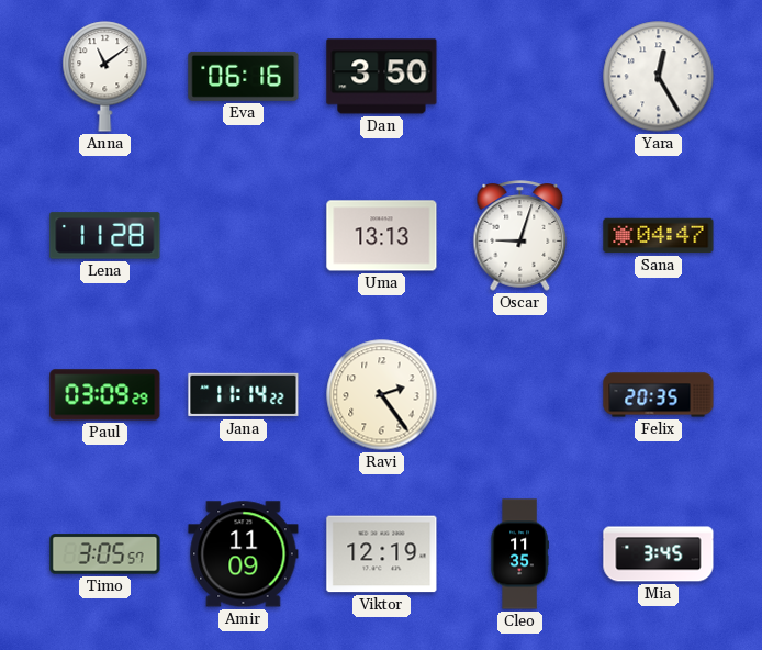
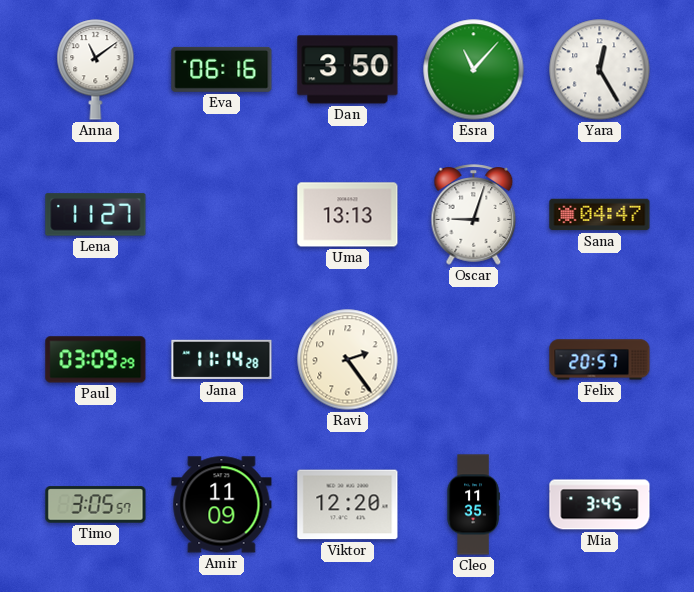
Esra: none -> 11:07 (474, 70)
Lena: 11:28 -> 11:27 (96, 215)
Jana: 11:14:22 -> 11:14:28 (222, 360)
Felix: 20:35 -> 20:57 (600, 360)
Viktor: 12:19 -> 12:20 (348, 505)
